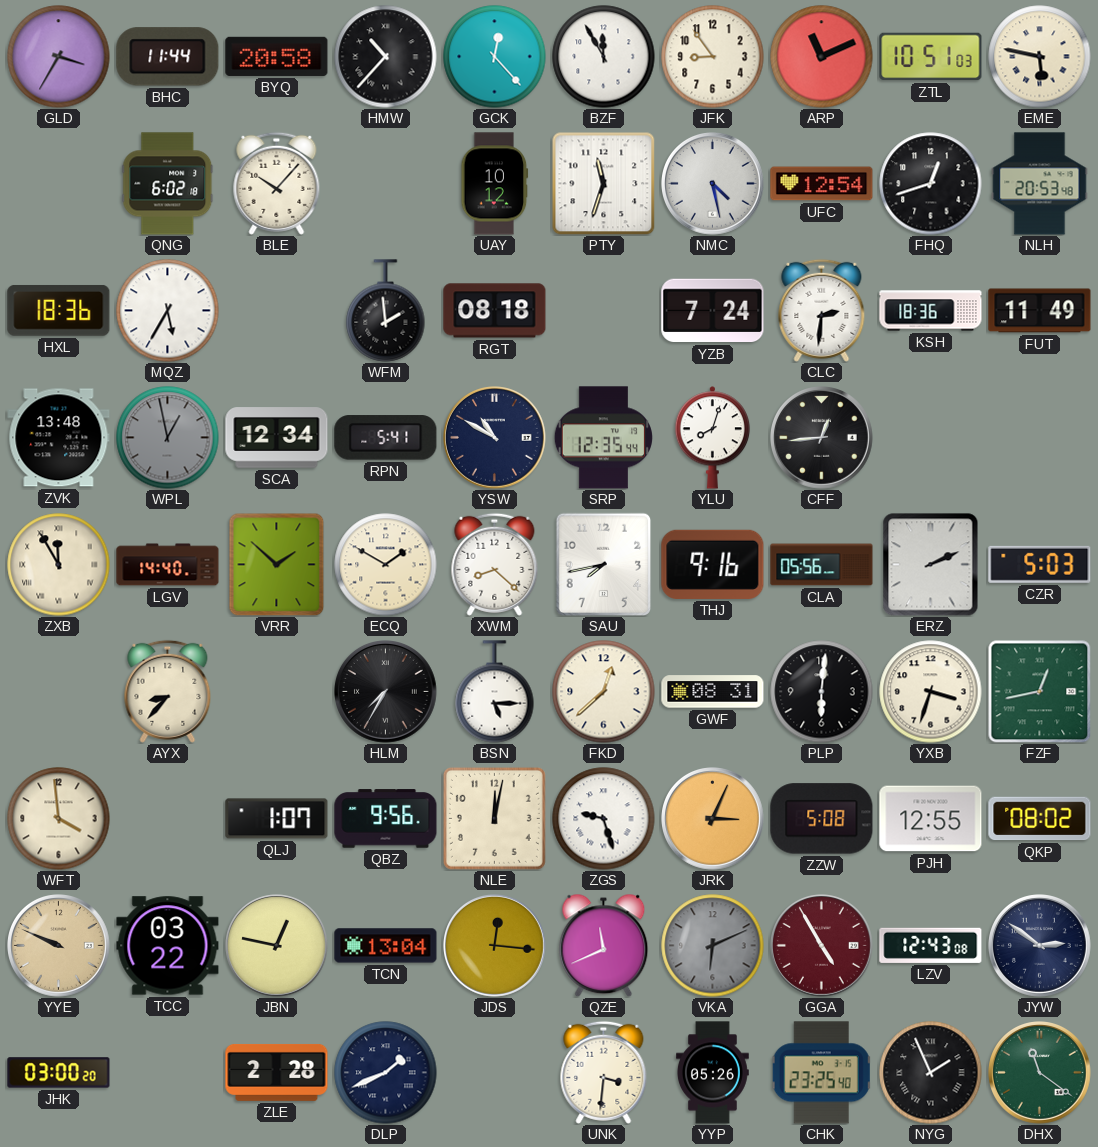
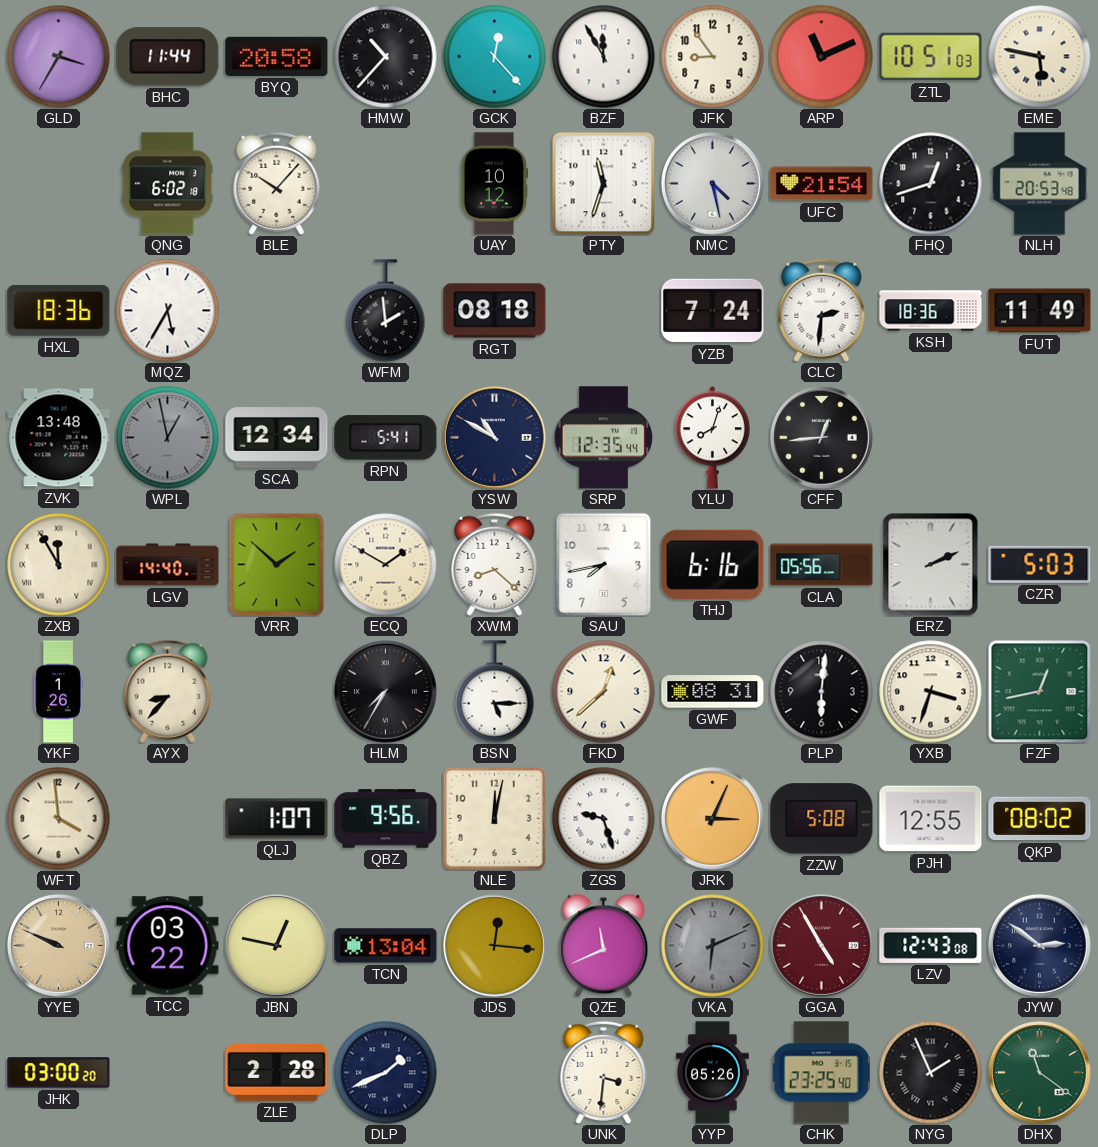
UFC: 12:54 -> 21:54 (822, 184)
THJ: 9:16 -> 6:16 (713, 564)
YKF: none -> 1:26 (58, 692)
